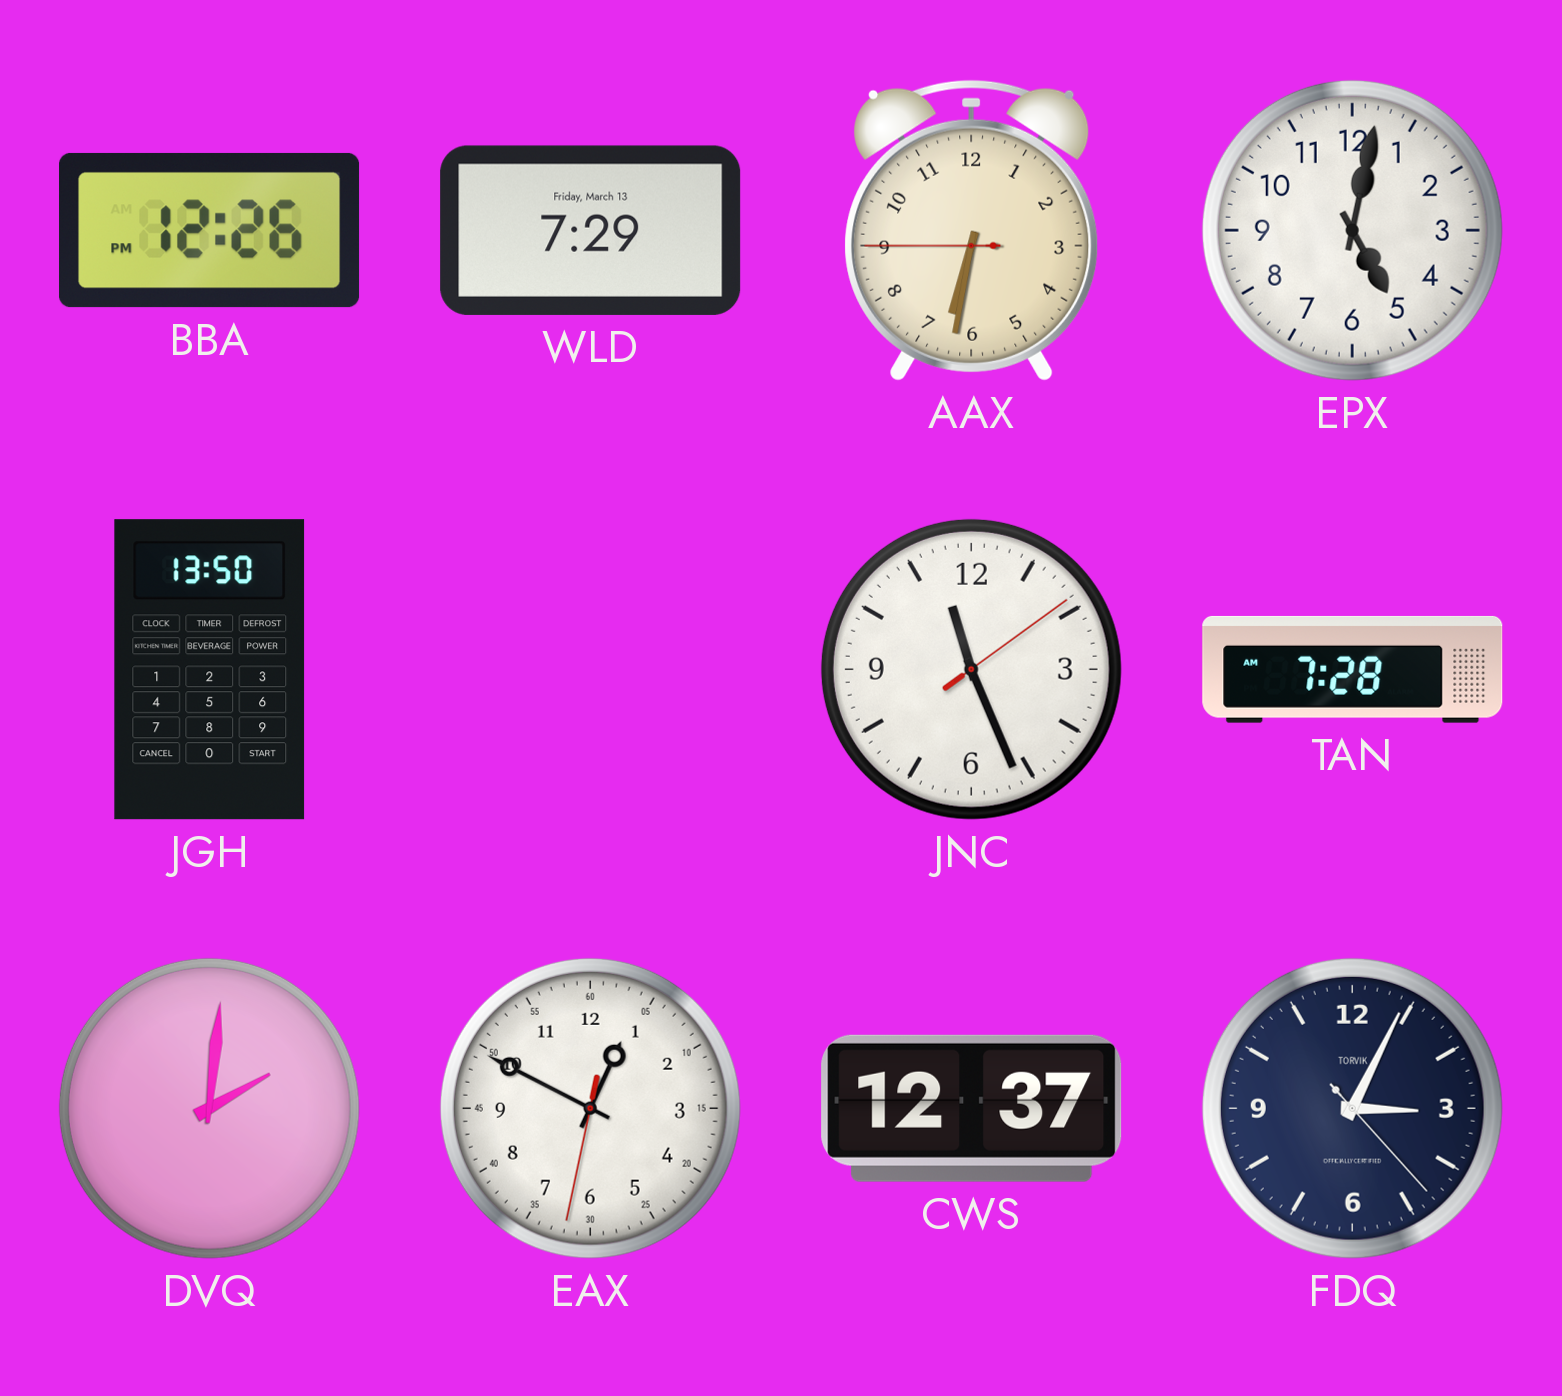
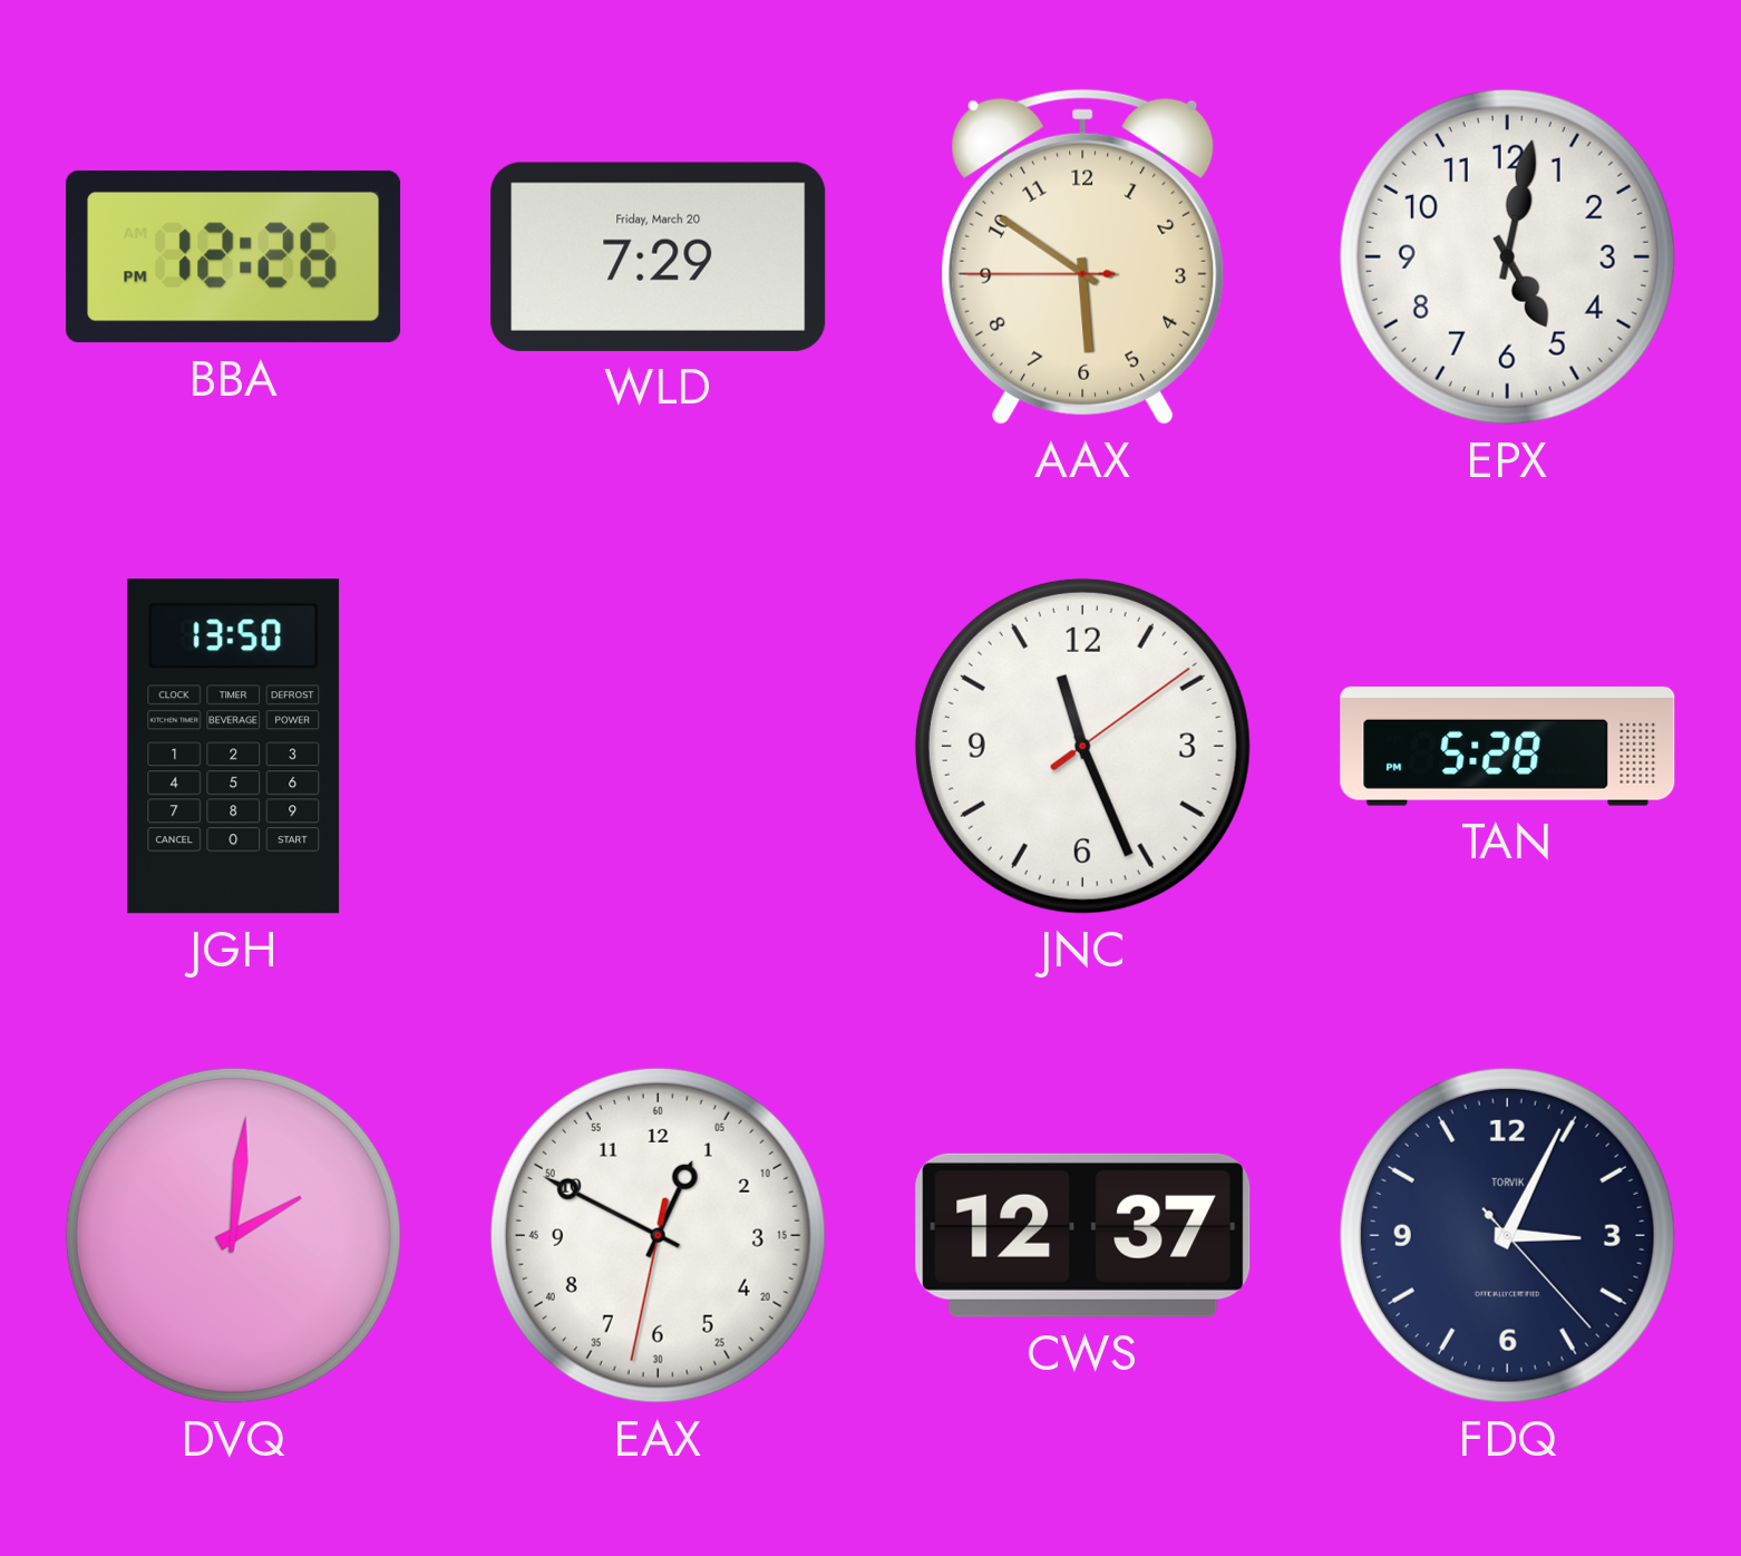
WLD date: Friday, March 13 -> Friday, March 20 (659, 256)
AAX: 6:31 -> 5:50 (1083, 256)
TAN: 7:28 -> 5:28 (1508, 746)
